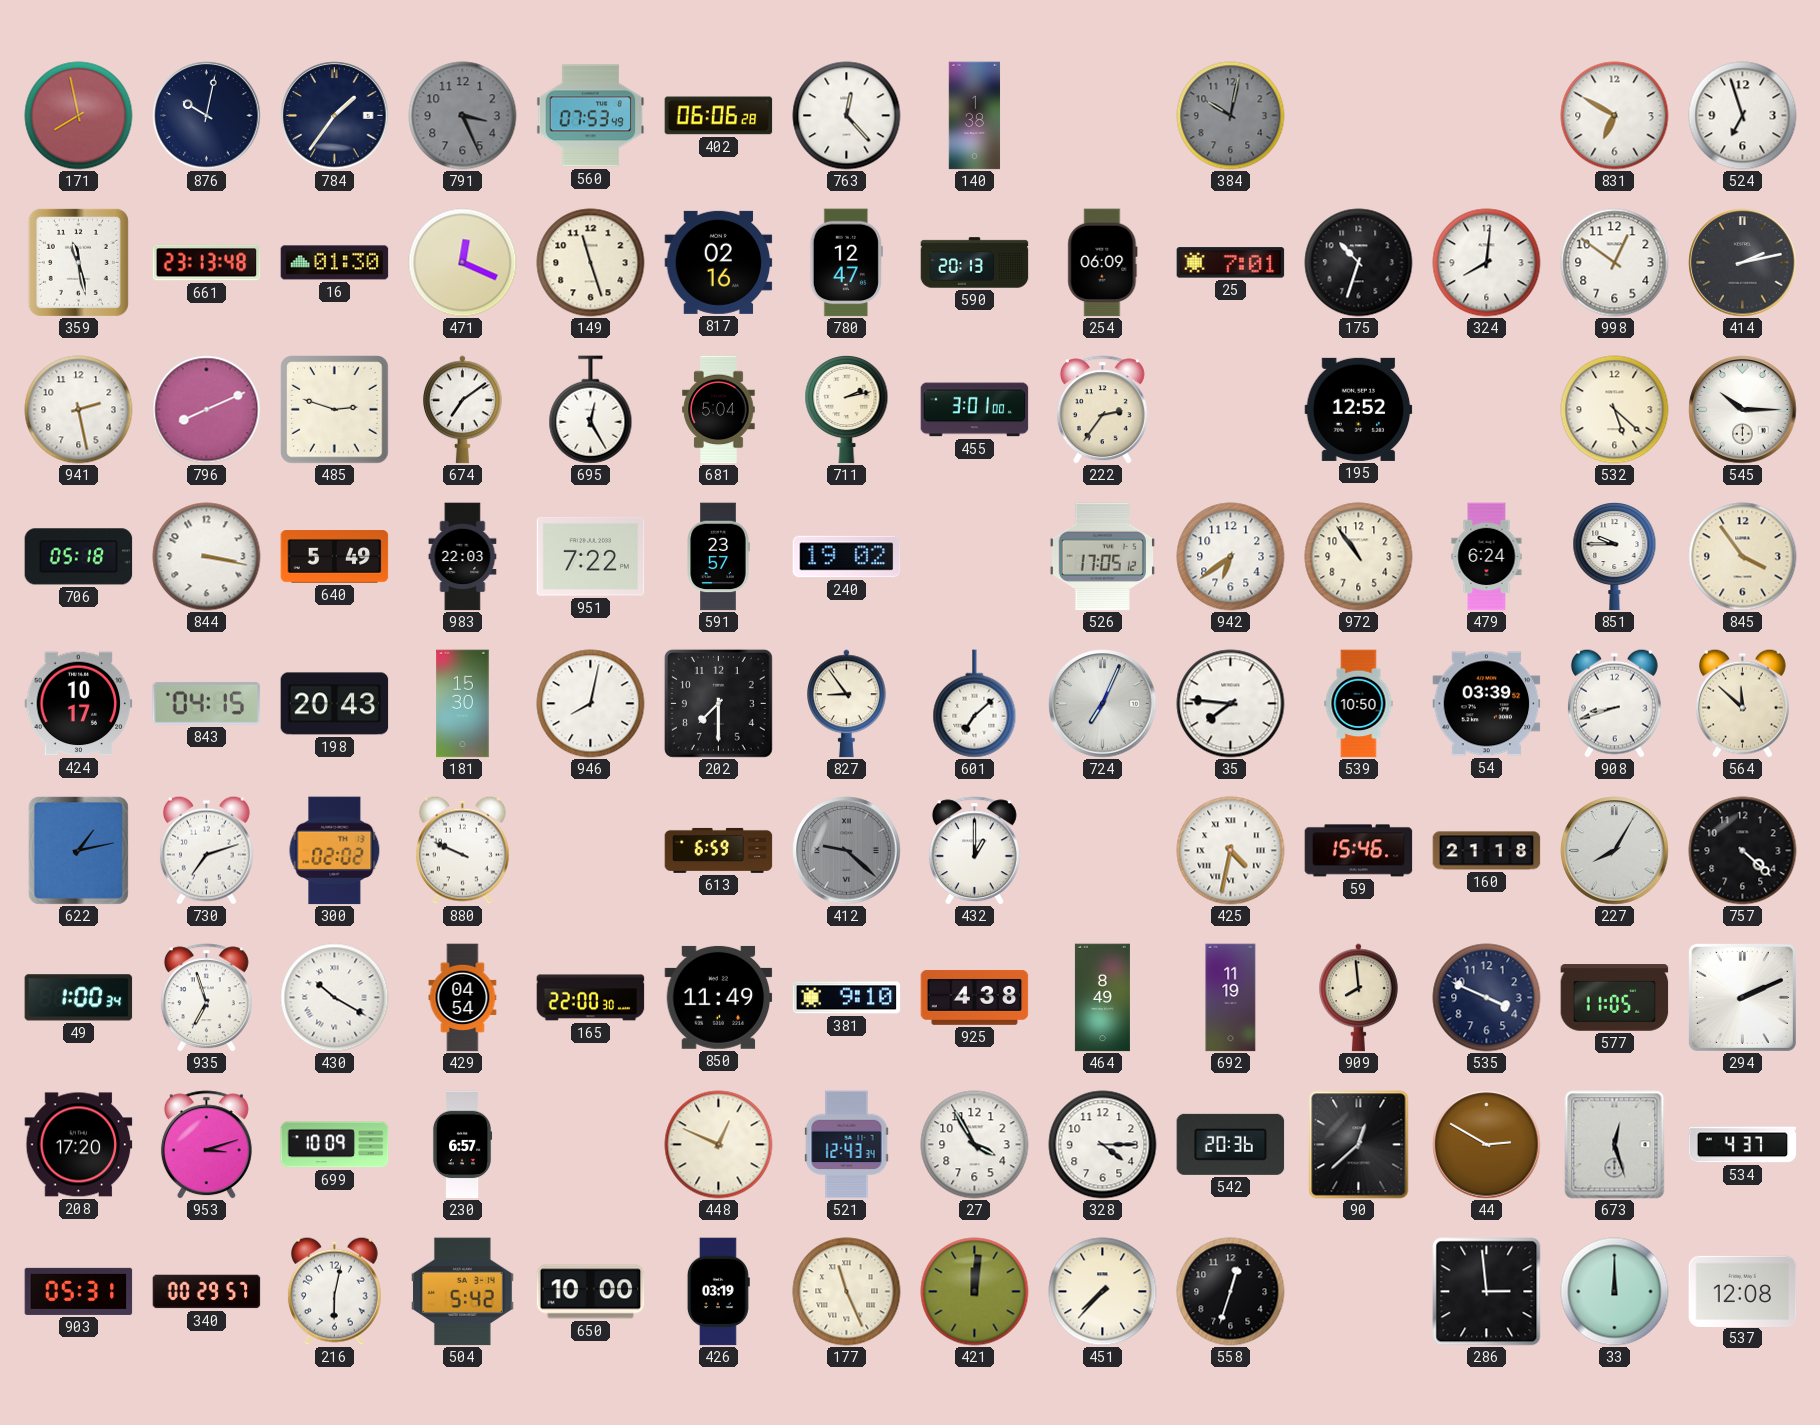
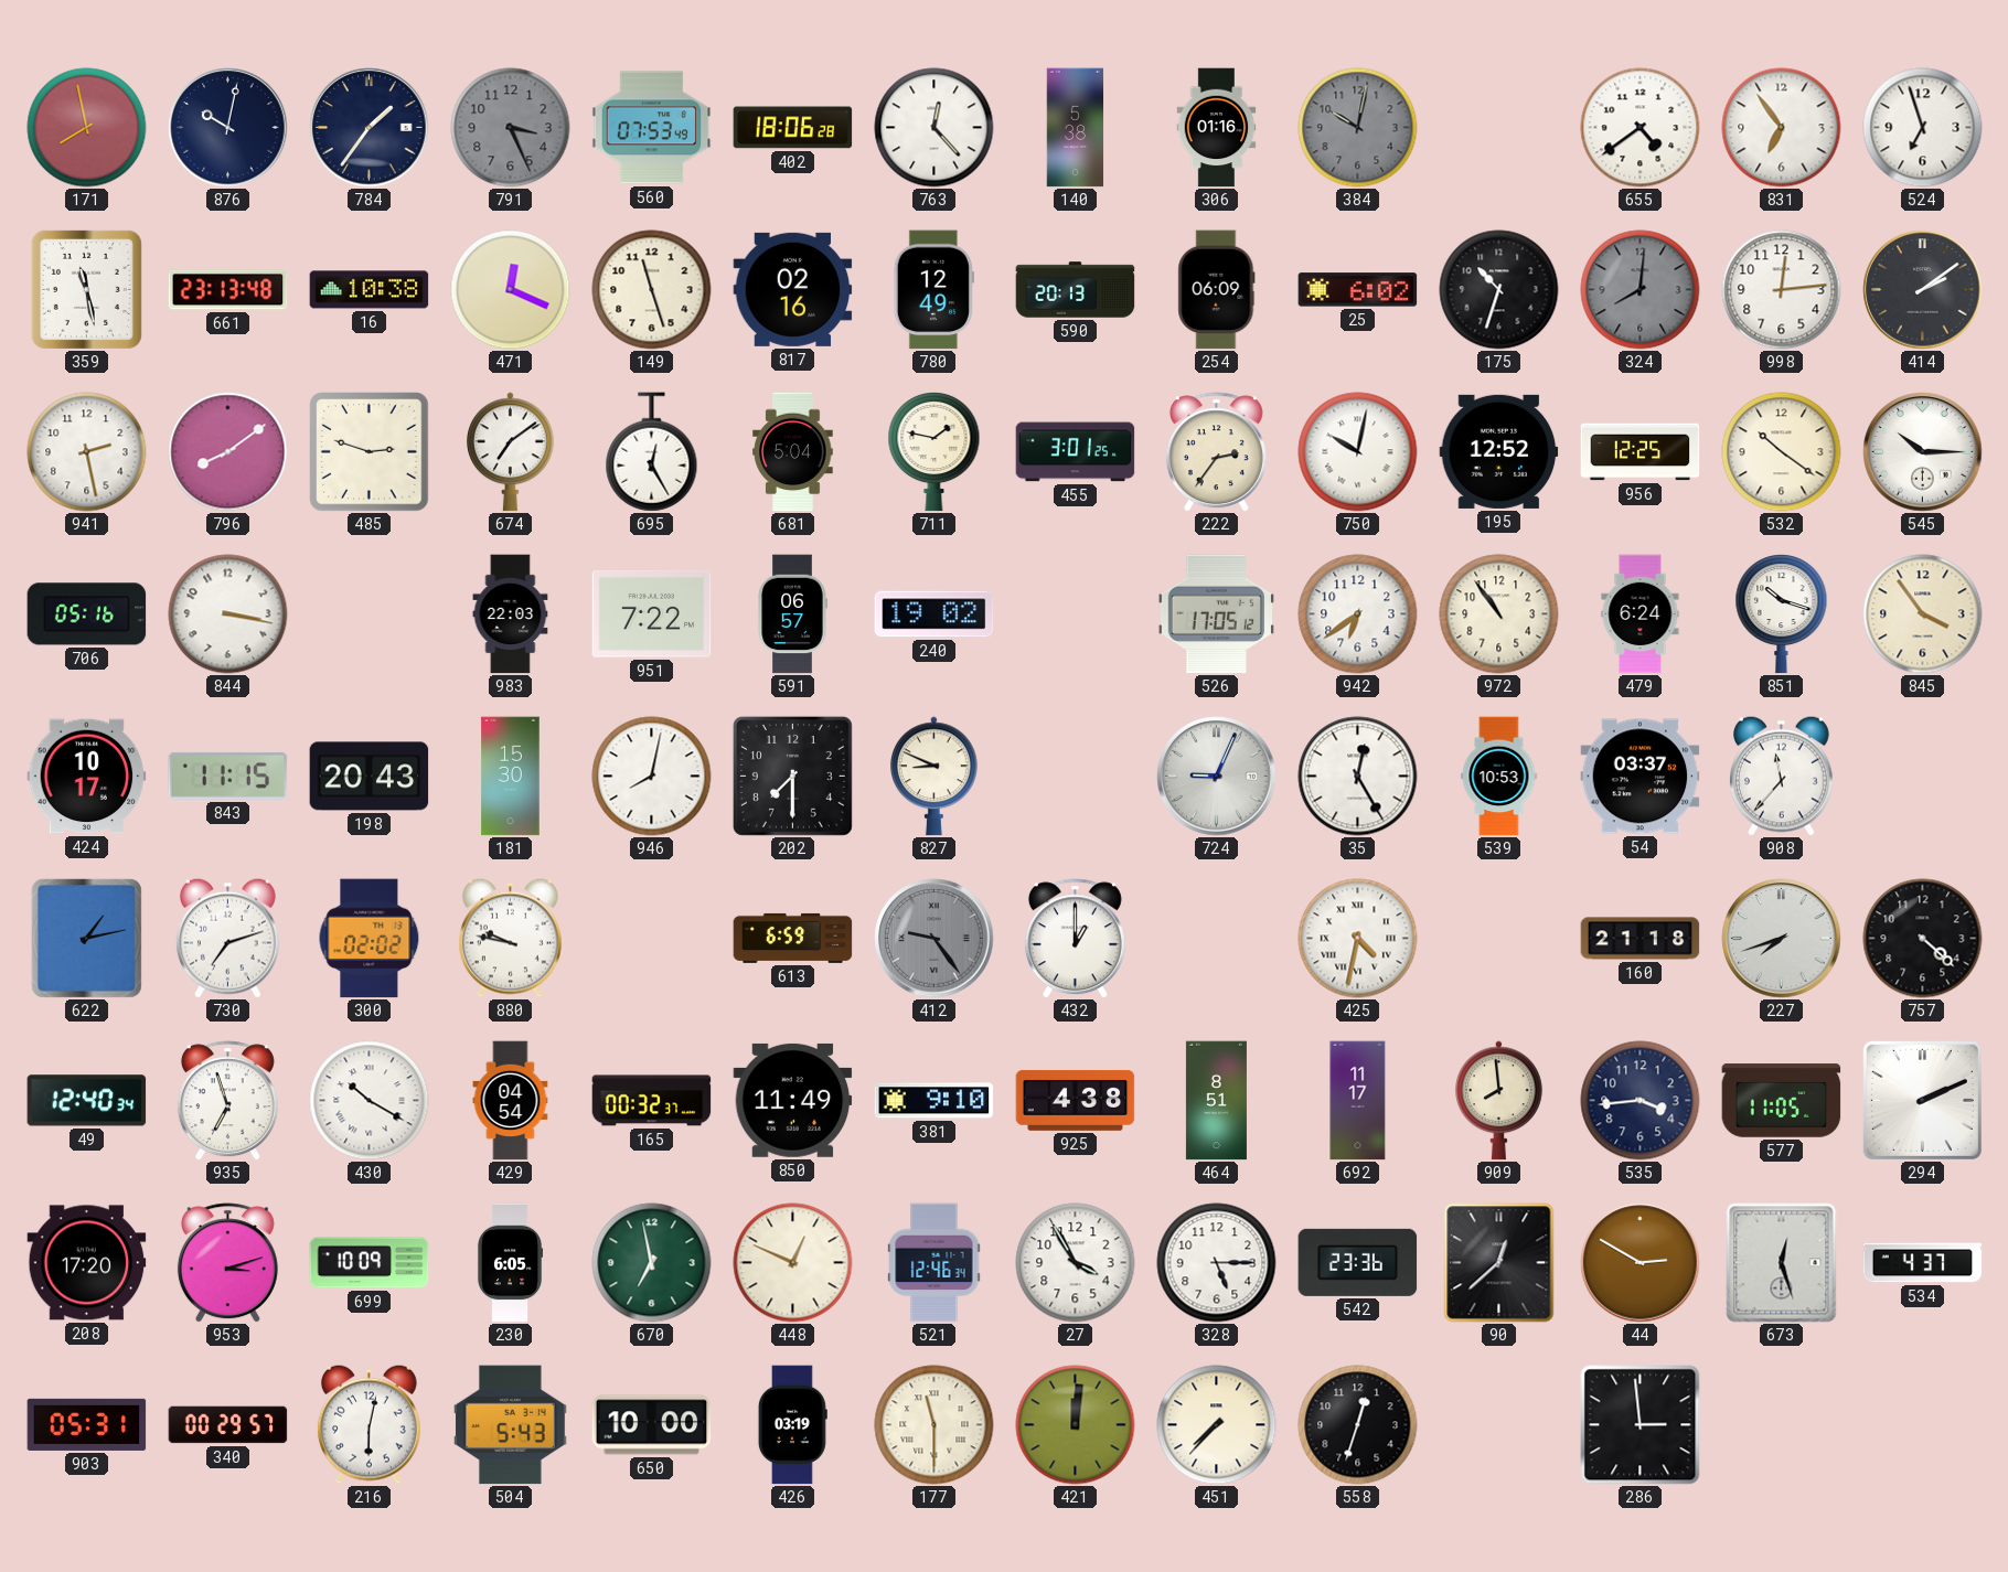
402: 06:06 -> 18:06 (793, 128)
140: 1:38 -> 5:38 (1076, 128)
306: none -> 01:16 (1217, 128)
655: none -> 4:39 (1641, 128)
831: 6:50 -> 6:54 (1782, 128)
16: 01:30 -> 10:38 (370, 290)
780: 12:47 -> 12:49 (933, 290)
25: 7:01 -> 6:02 (1358, 290)
324 dial: white -> grey (1641, 290)
998: 12:51 -> 12:14 (1782, 290)
414: 2:13 -> 2:09 (1923, 290)
796: 8:11 -> 8:09 (228, 452)
711: 2:13 -> 1:47 (934, 452)
455: 3:01:00 -> 3:01:25 (1076, 452)
750: none -> 10:02 (1358, 452)
956: none -> 12:25 (1641, 452)
532: 5:22 -> 10:21 (1782, 452)
706: 05:18 -> 05:16 (87, 614)
640: 5:49 -> none (335, 557)
591: 23:57 -> 06:57 (792, 614)
851: 9:45 -> 10:18 (1782, 614)
843: 04:15 -> 11:15 (228, 776)
827: 8:54 -> 8:49 (934, 777)
601: 7:08 -> none (975, 704)
724: 7:04 -> 9:04 (1217, 777)
35: 7:46 -> 12:25 (1358, 777)
539: 10:50 -> 10:53 (1499, 777)
54: 03:39 -> 03:37 (1641, 777)
908: 8:42 -> 11:37 (1781, 776)
564: 11:52 -> none (1742, 703)
880: 9:49 -> 9:47 (510, 938)
412: 9:22 -> 9:24 (934, 939)
59: 15:46 -> none (1359, 851)
227: 8:05 -> 7:42 (1782, 939)
49: 1:00 -> 12:40 (87, 1101)
165: 22:00 -> 00:32 (652, 1101)
464: 8:49 -> 8:51 (1216, 1101)
692: 11:19 -> 11:17 (1358, 1101)
535: 3:49 -> 3:44 (1641, 1101)
230: 6:57 -> 6:05 (510, 1263)
670: none -> 6:58 (652, 1263)
521: 12:43 -> 12:46 (934, 1263)
328: 4:15 -> 5:15 (1217, 1263)
542: 20:36 -> 23:36 (1358, 1262)
504: 5:42 -> 5:43 (511, 1425)
177: 11:26 -> 11:30 (934, 1425)
33: 12:00 -> none (1615, 1292)
537: 12:08 -> none (1743, 1291)
